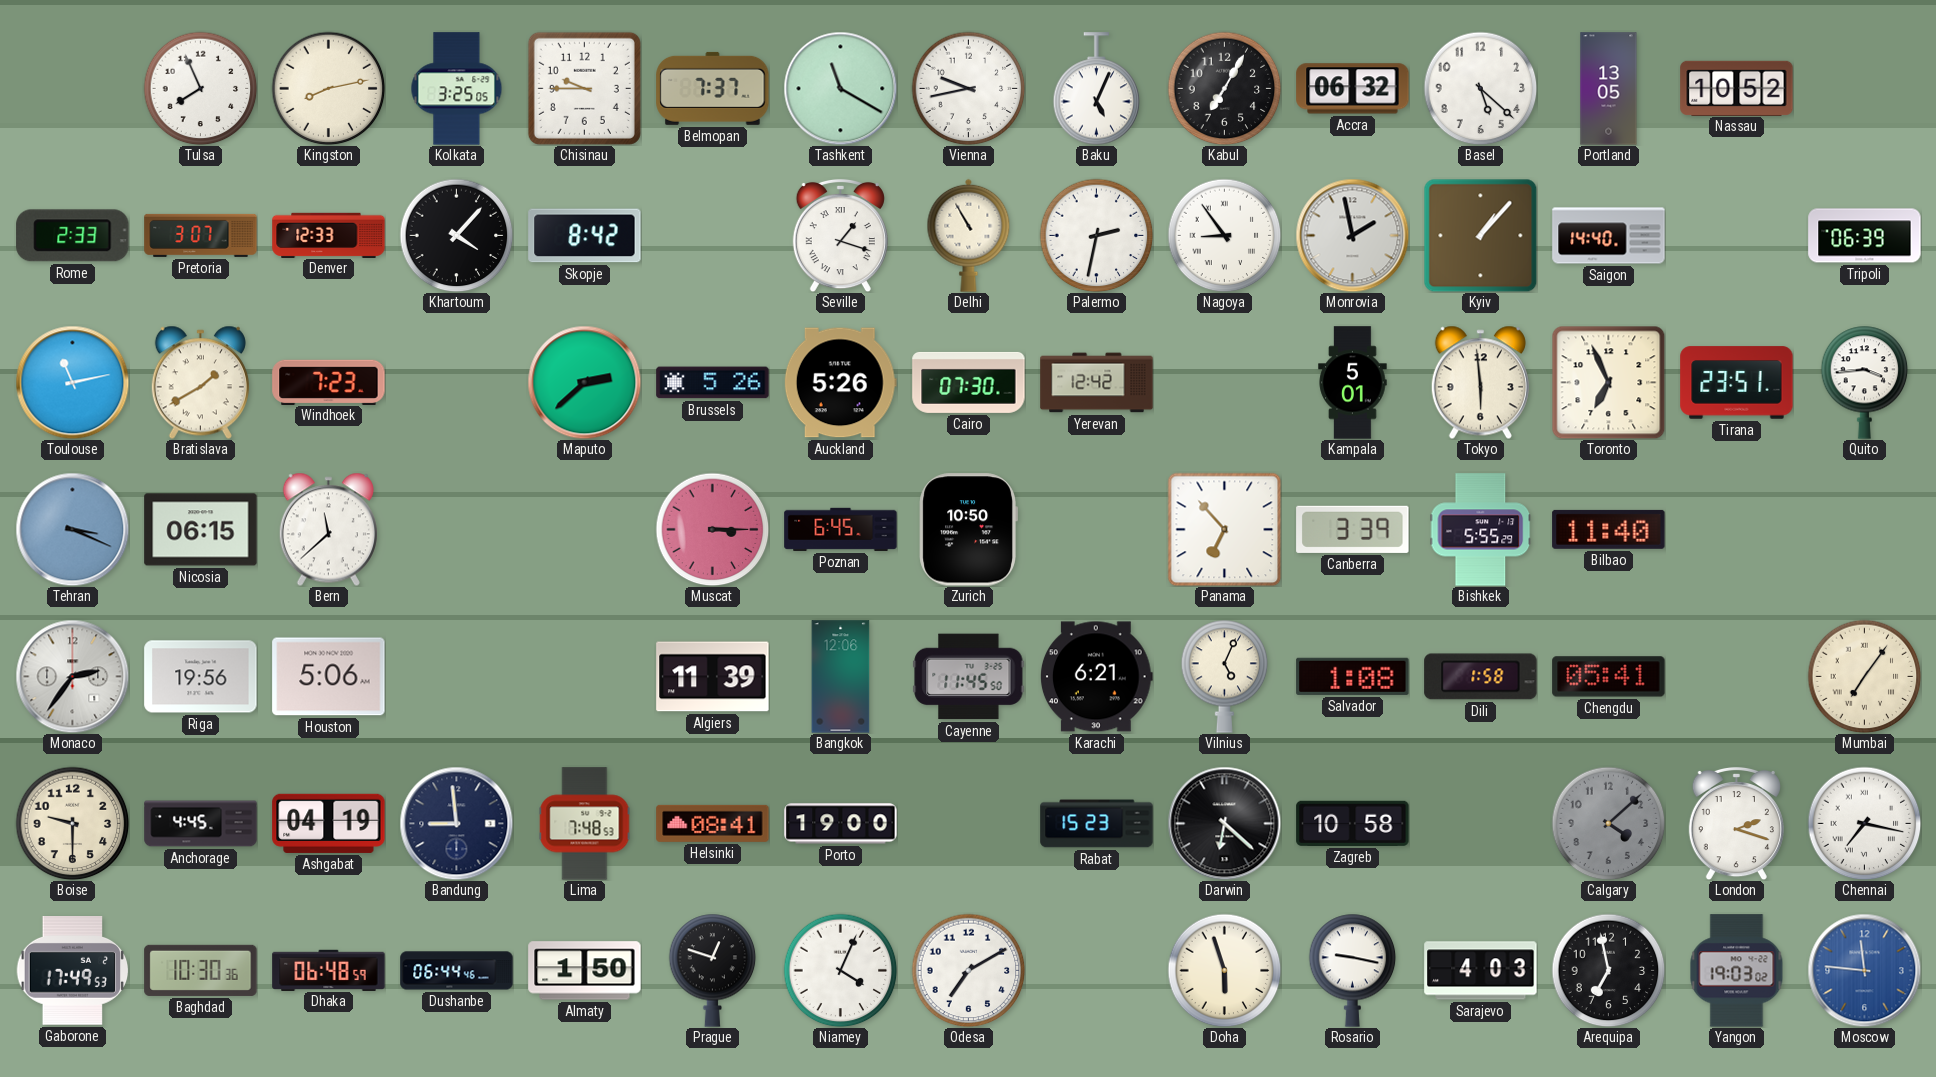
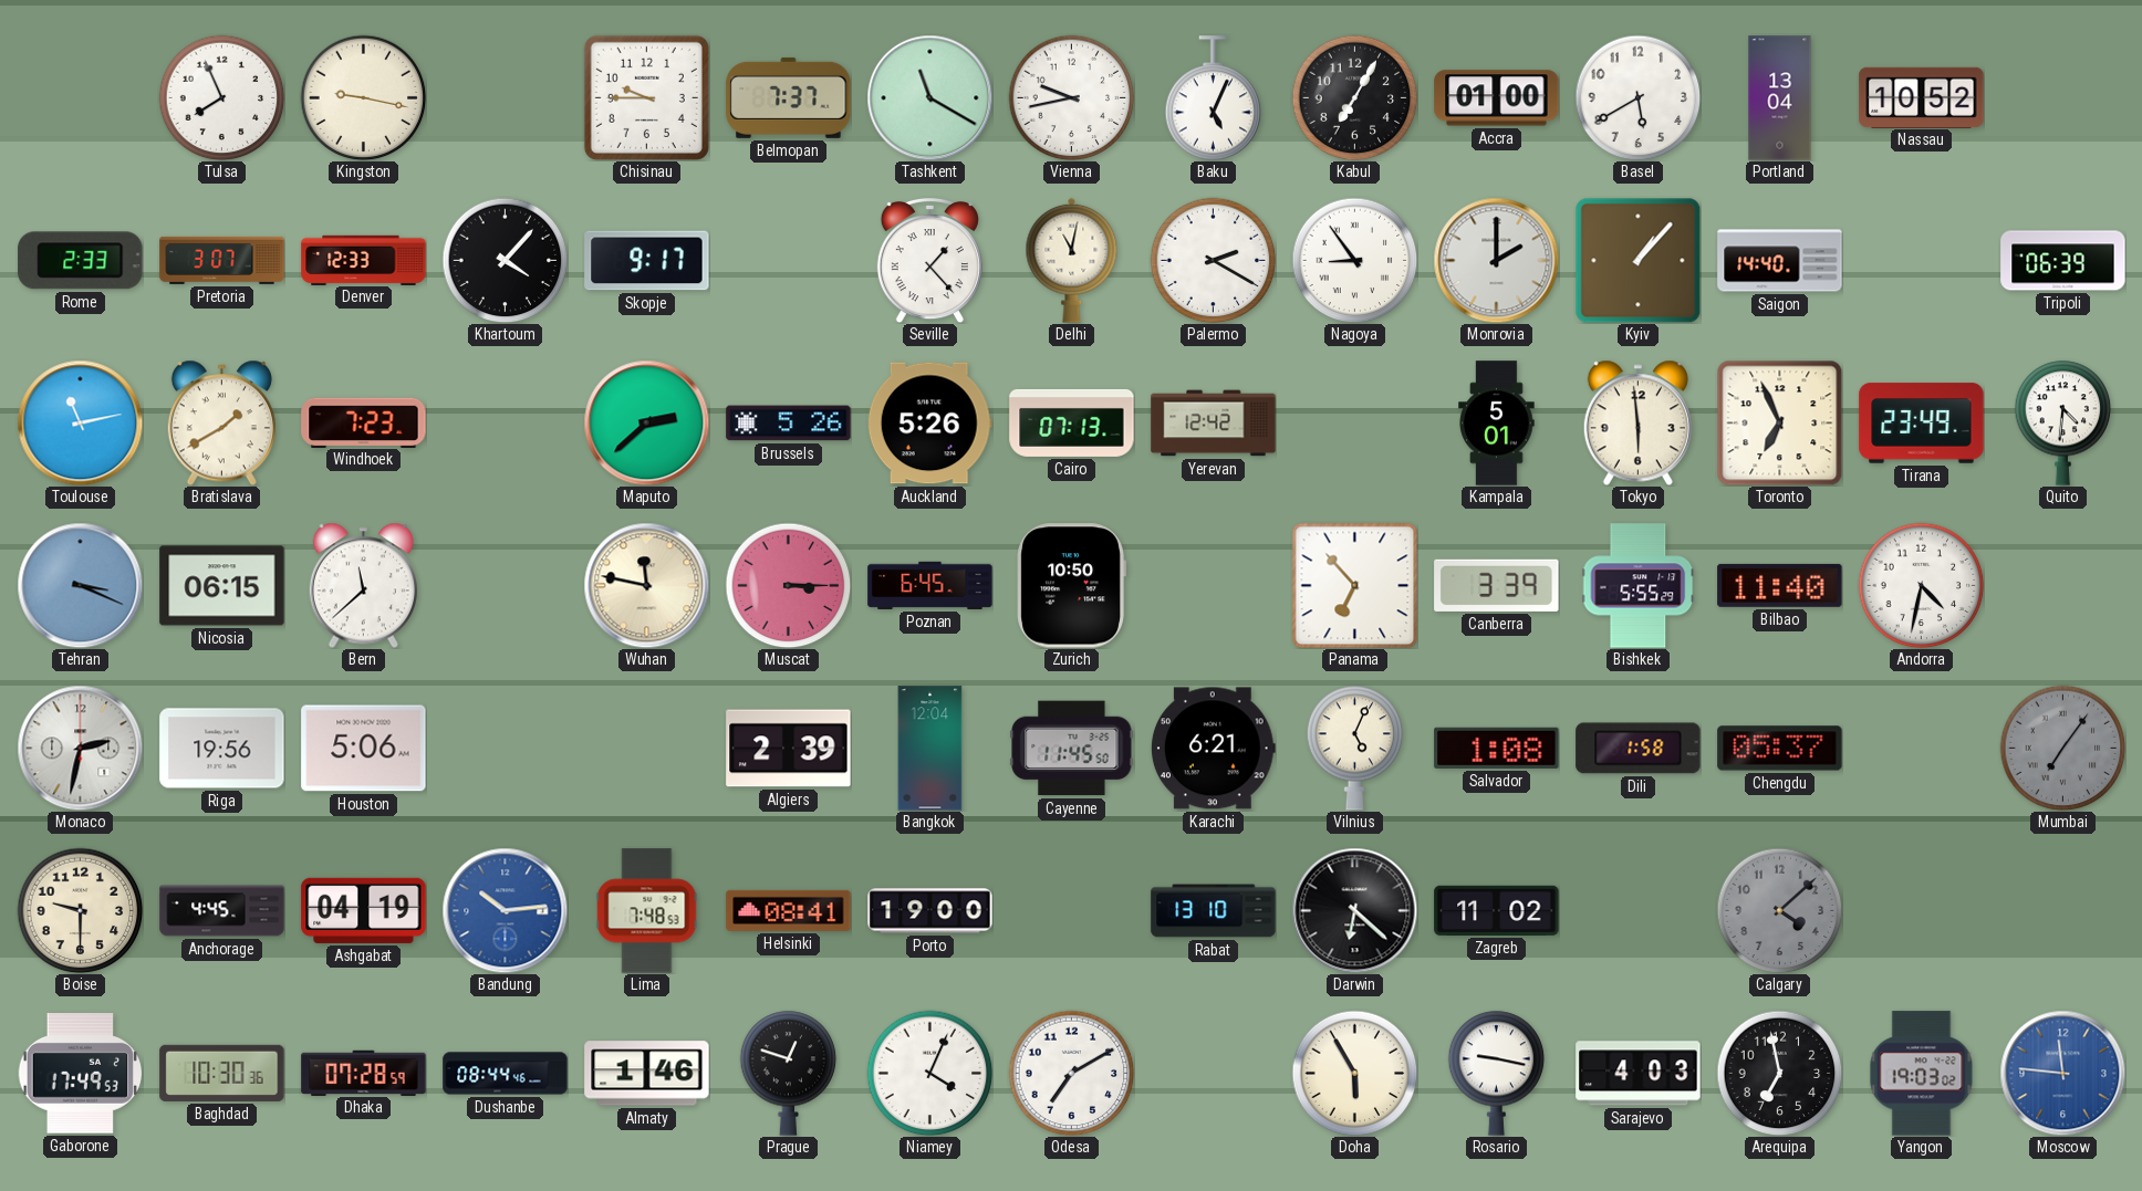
Kingston: 8:13 -> 9:17 (363, 97)
Kolkata: 3:25 -> none (457, 89)
Accra: 06:32 -> 01:00 (1497, 98)
Basel: 5:22 -> 5:40 (1637, 97)
Portland: 13:05 -> 13:04 (1780, 98)
Skopje: 8:42 -> 9:17 (647, 261)
Seville: 1:18 -> 1:23 (929, 260)
Delhi: 10:55 -> 11:02 (1072, 260)
Palermo: 2:32 -> 2:20 (1213, 260)
Monrovia: 1:58 -> 2:00 (1496, 260)
Cairo: 07:30 -> 07:13 (1072, 422)
Tirana: 23:51 -> 23:49 (1922, 424)
Quito: 3:44 -> 4:31 (2063, 422)
Wuhan: none -> 11:47 (646, 585)
Andorra: none -> 4:32 (1921, 585)
Monaco: 2:36 -> 2:32 (80, 748)
Algiers: 11:39 -> 2:39 (789, 749)
Bangkok: 12:06 -> 12:04 (930, 749)
Chengdu: 05:41 -> 05:37 (1780, 749)
Mumbai dial: cream -> grey (2062, 748)
Bandung: 8:59 -> 10:14 (505, 910)
Bandung dial: navy -> blue (505, 910)
Rabat: 15:23 -> 13:10 (1214, 911)
Zagreb: 10:58 -> 11:02 (1497, 910)
London: 2:18 -> none (1736, 823)
Chennai: 7:17 -> none (1864, 823)
Dhaka: 06:48 -> 07:28 (364, 1073)
Dushanbe: 06:44 -> 08:44 (506, 1074)
Almaty: 1:50 -> 1:46 (647, 1074)
Doha: 5:57 -> 5:55 (1354, 1073)
